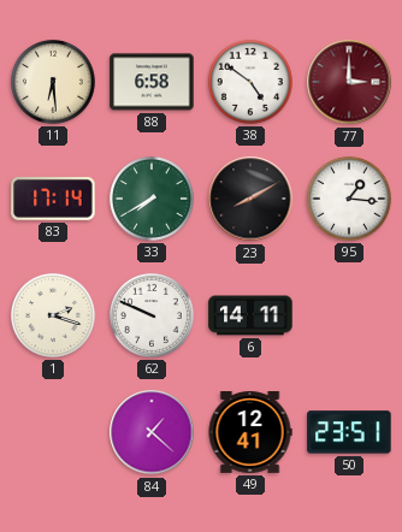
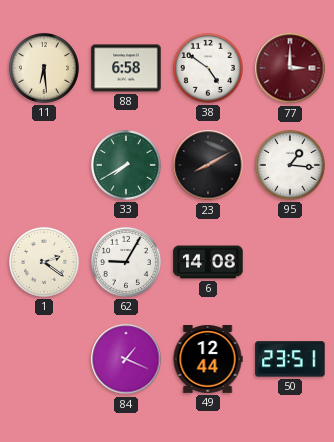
83: 17:14 -> none (53, 200)
1: 2:18 -> 2:21 (44, 262)
62: 9:49 -> 9:05 (126, 262)
6: 14:11 -> 14:08 (208, 262)
84: 1:22 -> 1:19 (126, 359)
49: 12:41 -> 12:44 (208, 360)
